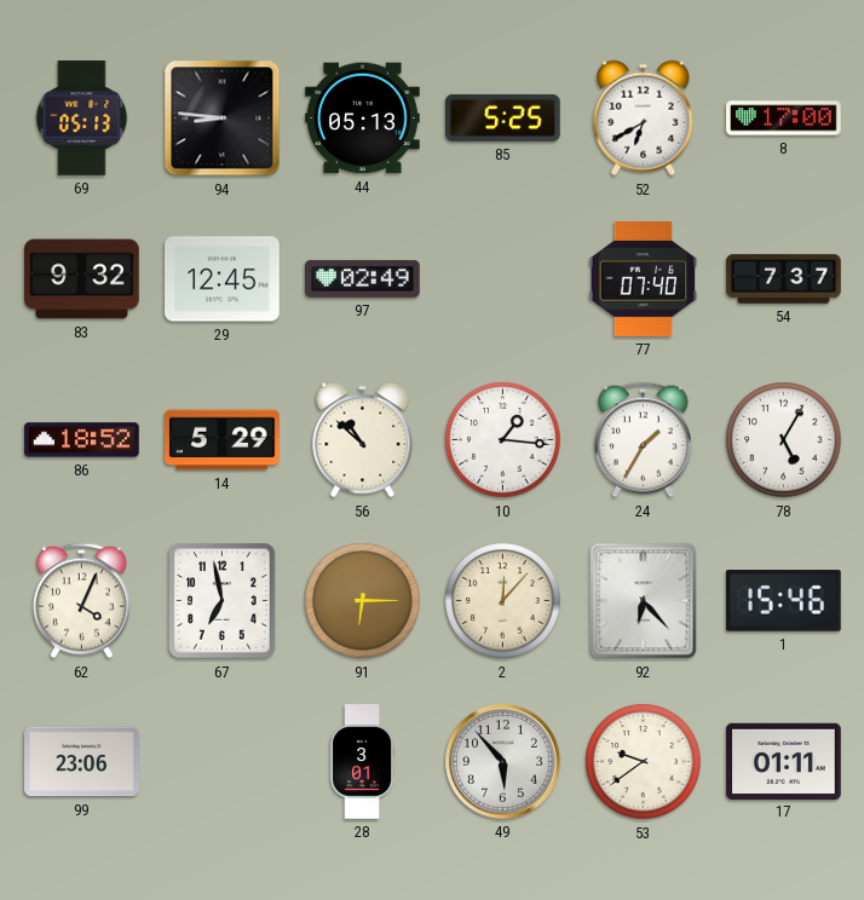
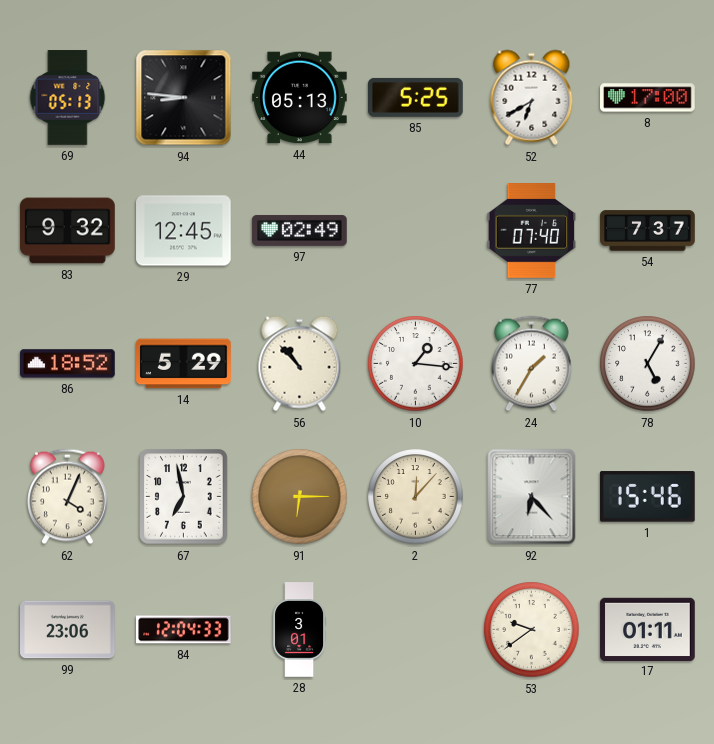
56: 10:52 -> 10:53 (300, 364)
84: none -> 12:04 (184, 630)
49: 5:53 -> none (503, 762)
